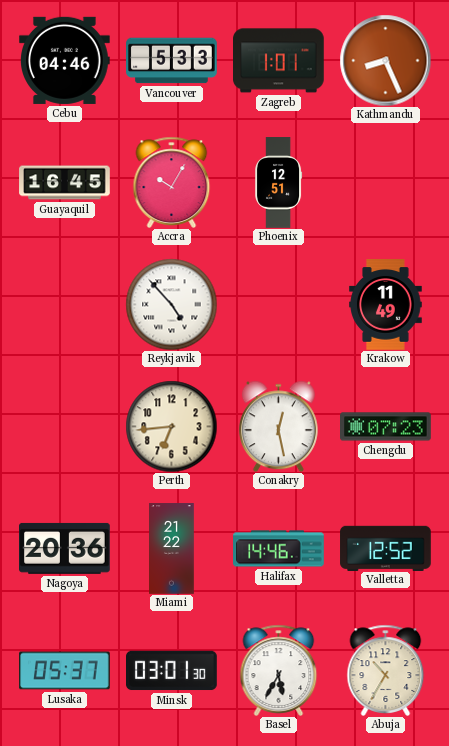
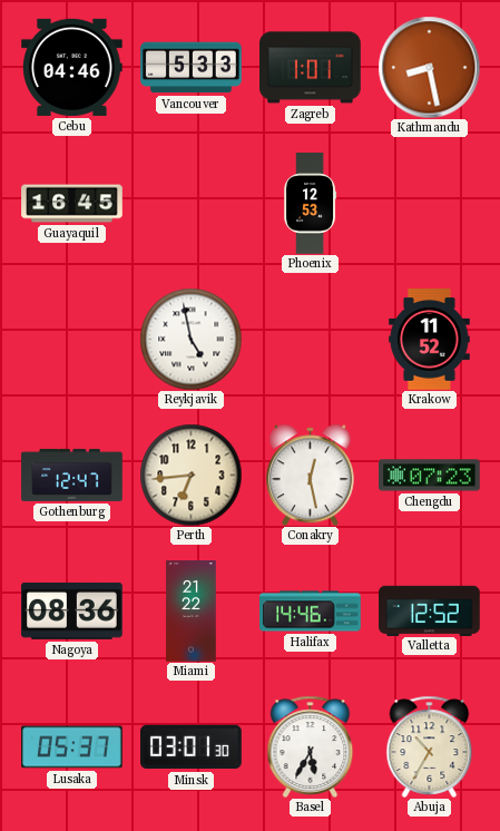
Kathmandu: 8:26 -> 8:28 (429, 67)
Accra: 10:05 -> none (172, 182)
Phoenix: 12:51 -> 12:53 (311, 204)
Reykjavik: 4:53 -> 4:58 (190, 339)
Krakow: 11:49 -> 11:52 (430, 340)
Gothenburg: none -> 12:47 (72, 475)
Nagoya: 20:36 -> 08:36 (72, 610)
